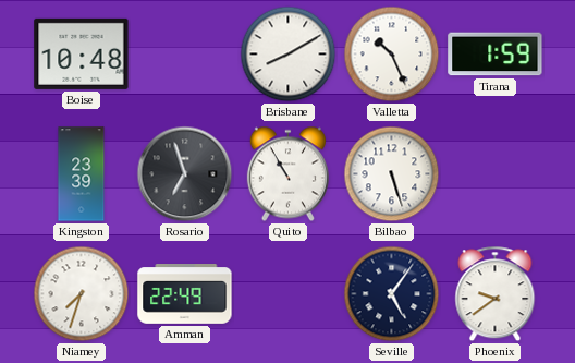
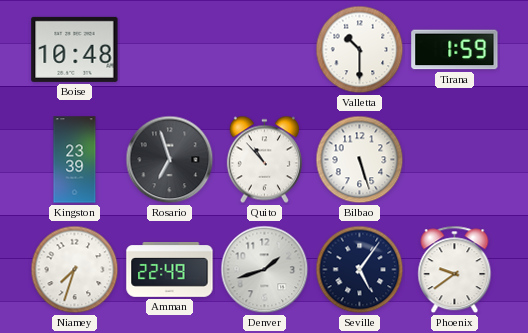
Brisbane: 8:10 -> none (289, 55)
Valletta: 10:26 -> 10:30 (360, 50)
Quito: 10:55 -> 10:53 (264, 160)
Denver: none -> 1:42 (265, 270)
